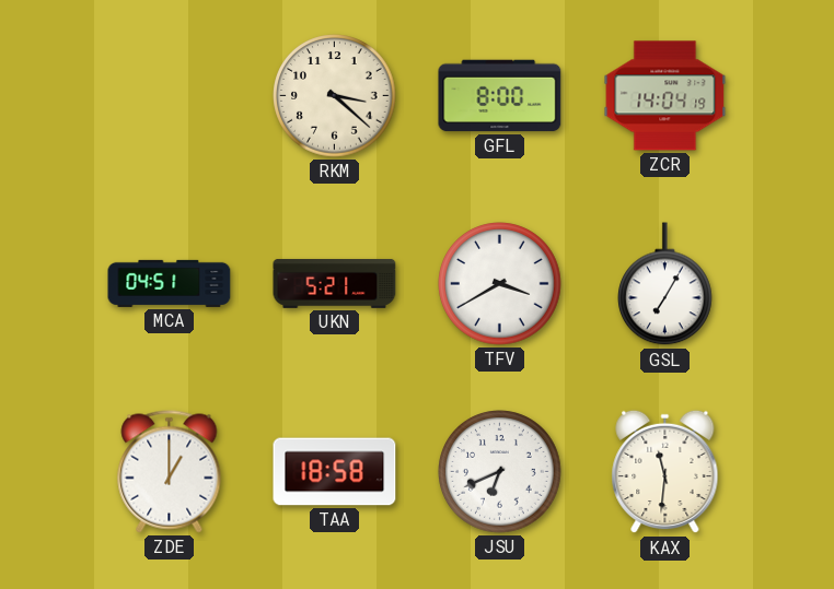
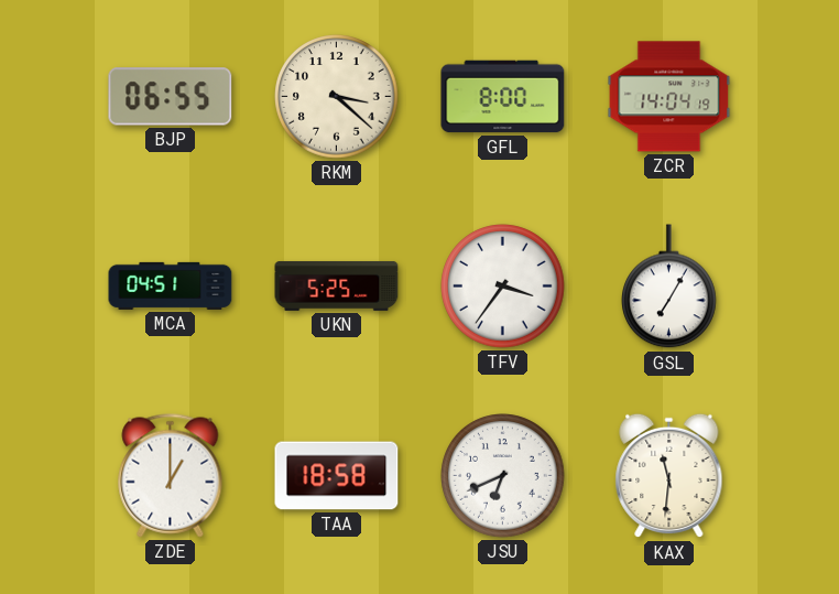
BJP: none -> 06:55 (171, 97)
UKN: 5:21 -> 5:25 (337, 285)
TFV: 3:40 -> 3:36 (503, 287)
